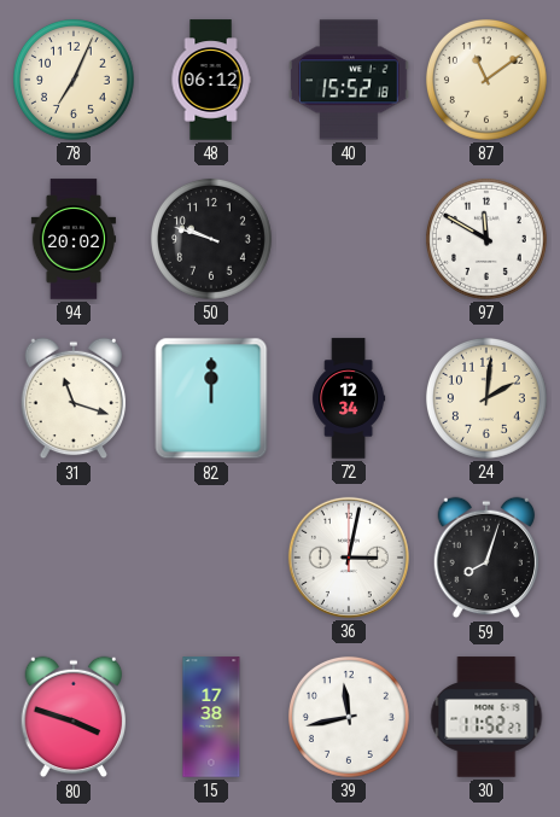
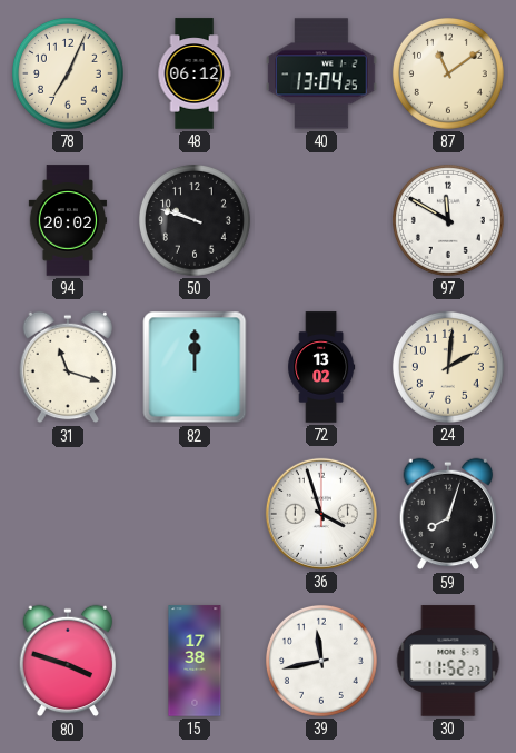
40: 15:52 -> 13:04 (321, 73)
72: 12:34 -> 13:02 (321, 367)
36: 3:02 -> 3:57 (321, 514)
